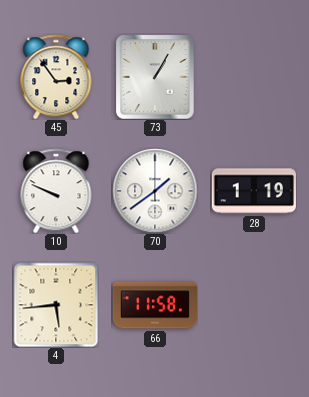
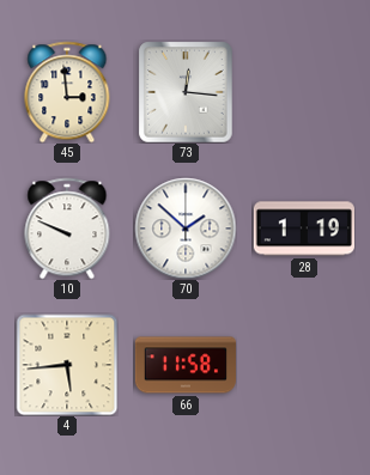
45: 2:54 -> 2:59 (67, 92)
73: 1:05 -> 12:16 (186, 92)
70: 1:39 -> 1:52 (186, 229)
